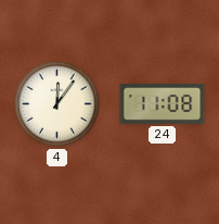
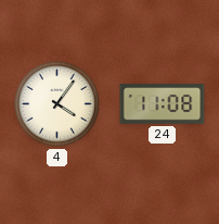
4: 12:06 -> 4:06 (57, 104)
